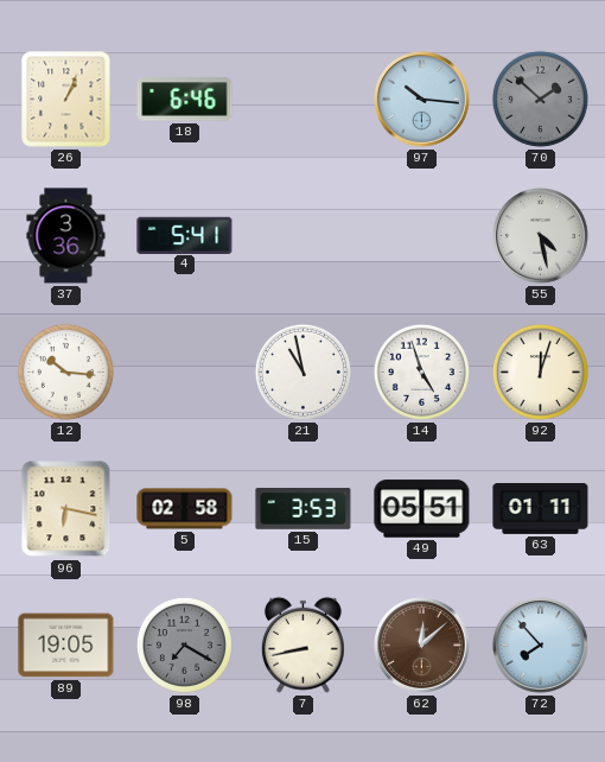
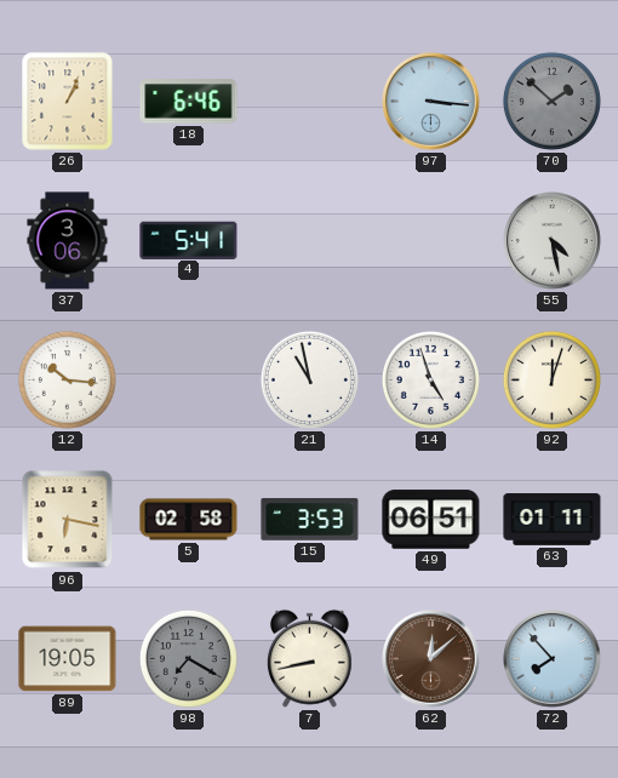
97: 10:16 -> 3:16 (431, 102)
37: 3:36 -> 3:06 (68, 241)
49: 05:51 -> 06:51 (431, 520)
